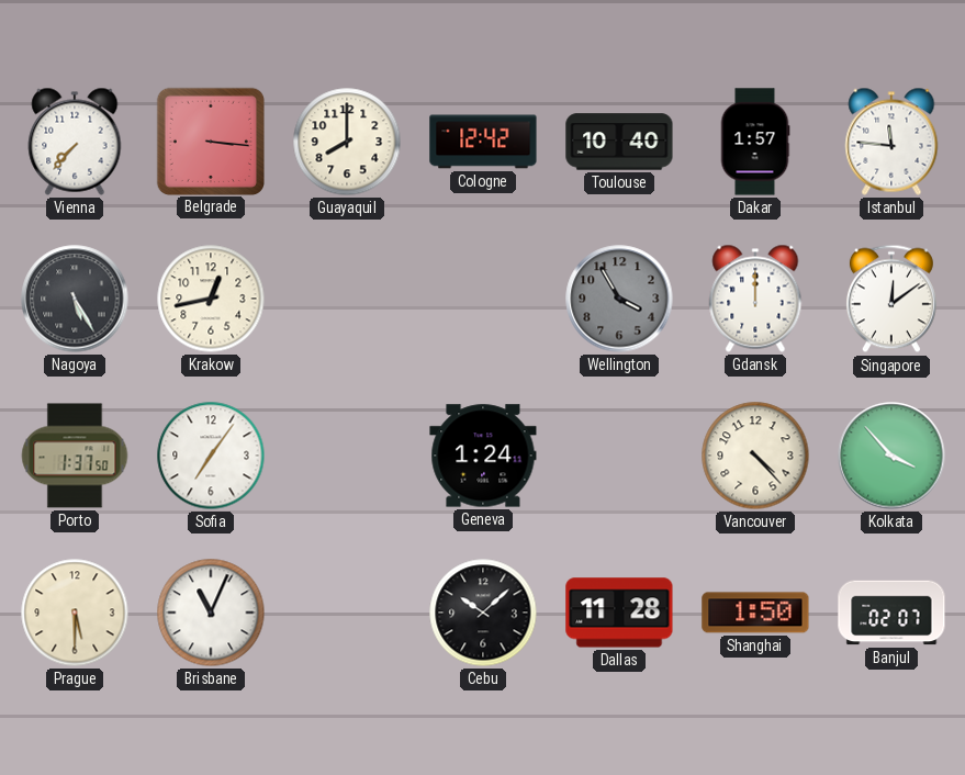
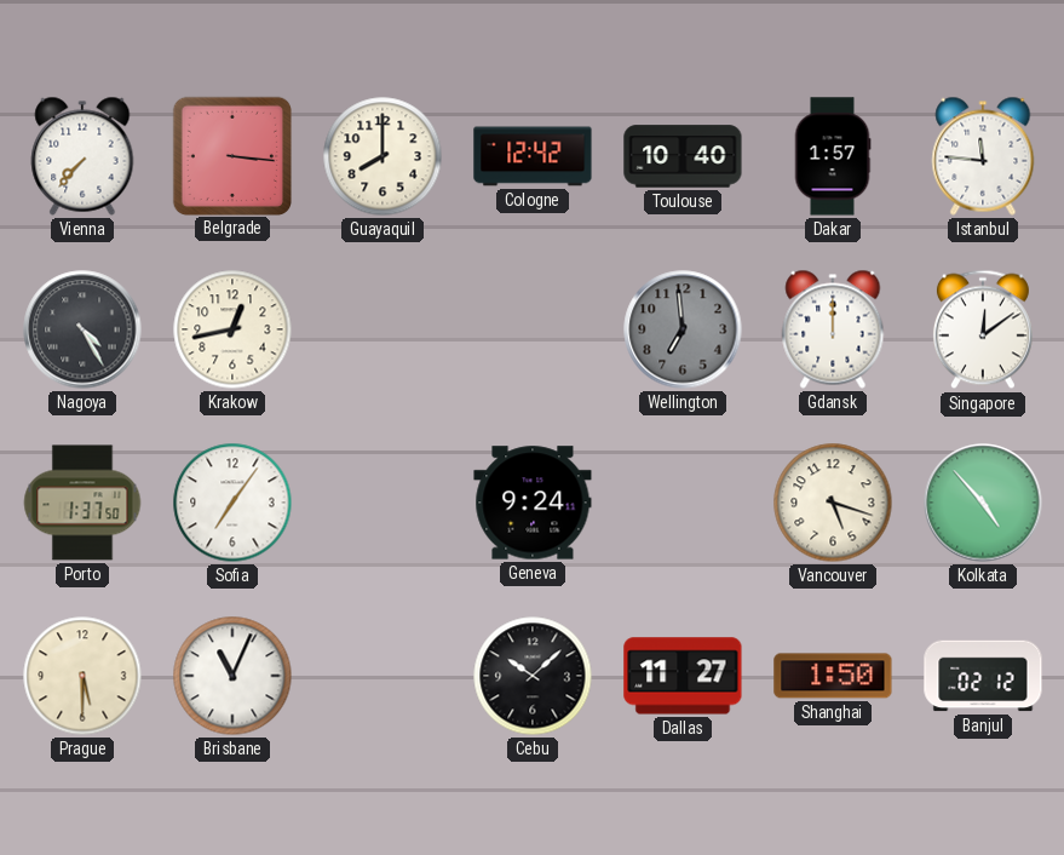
Nagoya: 5:25 -> 4:25 (82, 329)
Wellington: 3:55 -> 6:59 (683, 329)
Geneva: 1:24 -> 9:24 (533, 503)
Vancouver: 4:23 -> 5:18 (833, 503)
Kolkata: 3:53 -> 4:53 (983, 503)
Dallas: 11:28 -> 11:27 (683, 676)
Banjul: 02:07 -> 02:12 (983, 676)
